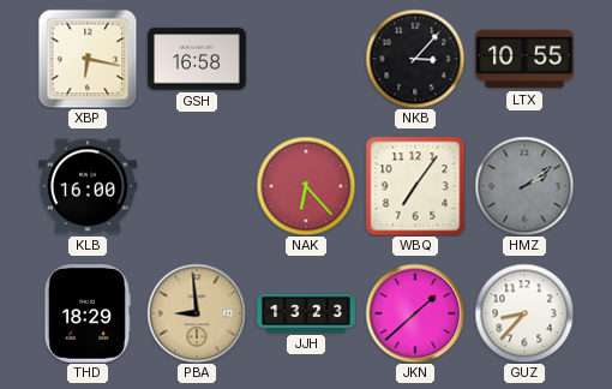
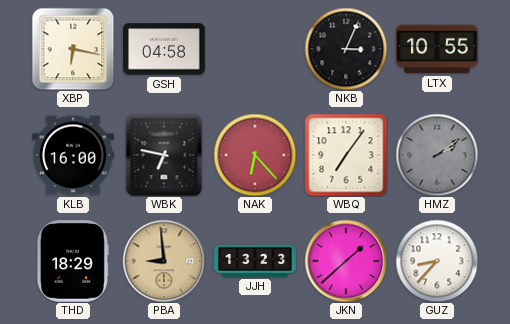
GSH: 16:58 -> 04:58 (164, 49)
NKB: 3:07 -> 3:04 (346, 49)
WBK: none -> 6:47 (164, 155)
